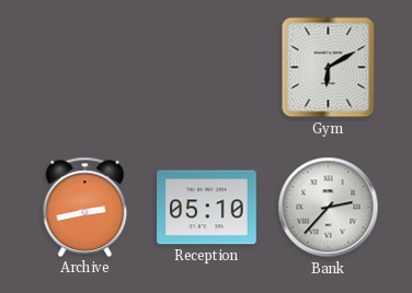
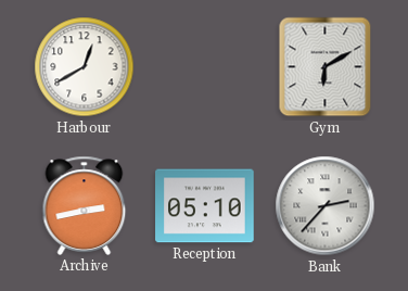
Harbour: none -> 12:40 (85, 67)
